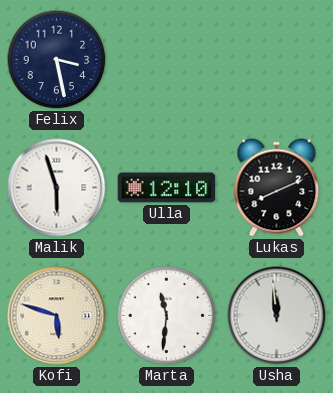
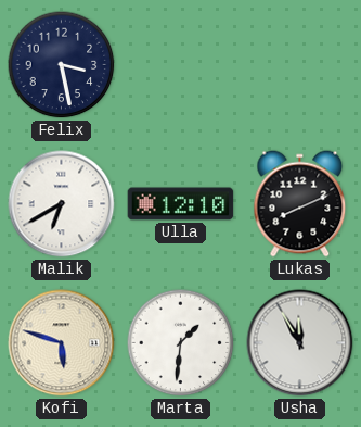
Malik: 5:57 -> 6:40 (62, 204)
Marta: 11:31 -> 1:31 (181, 343)
Usha: 11:59 -> 11:55 (300, 343)
